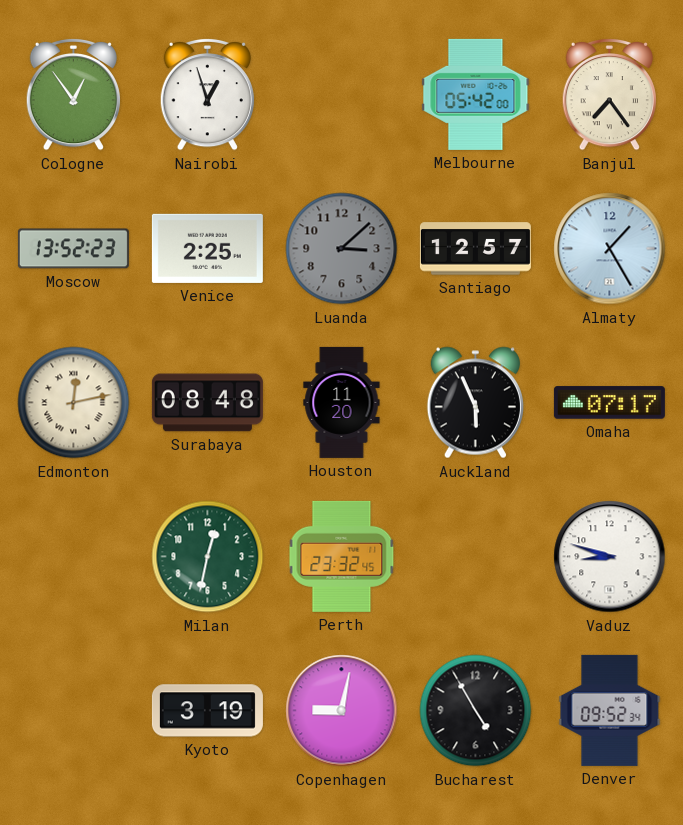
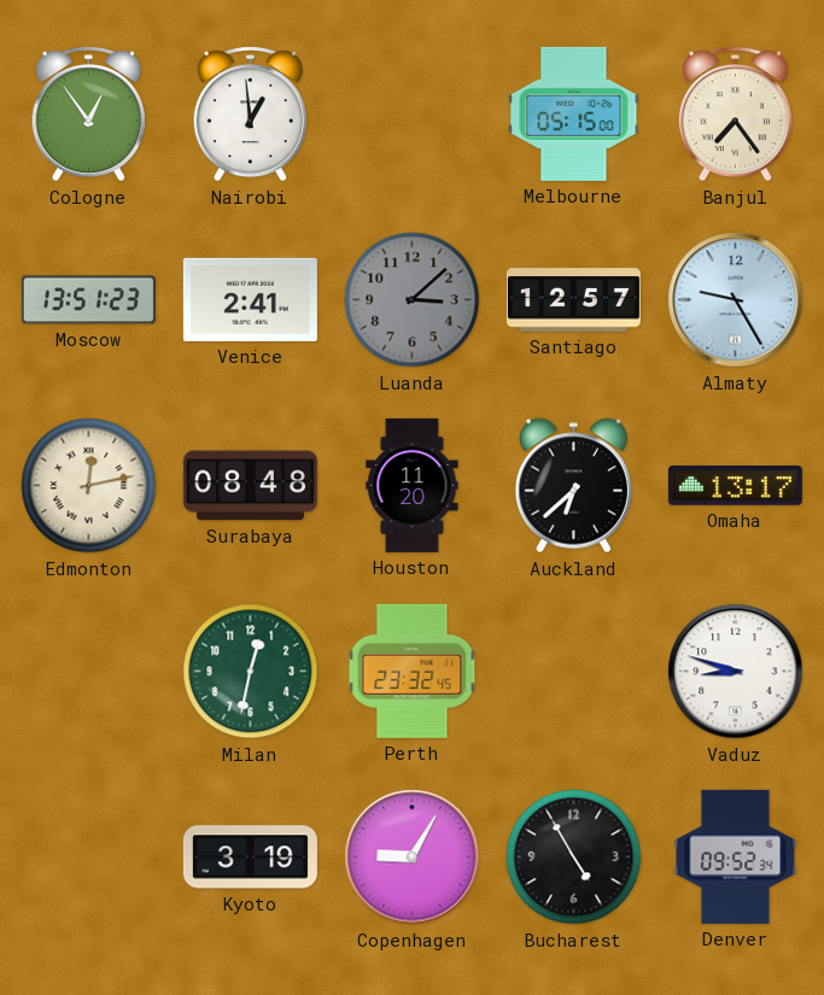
Nairobi: 12:57 -> 12:59 (250, 113)
Melbourne: 05:42 -> 05:15 (574, 113)
Moscow: 13:52 -> 13:51 (88, 300)
Venice: 2:25 -> 2:41 (250, 299)
Almaty: 1:25 -> 9:25 (736, 300)
Auckland: 5:56 -> 6:38 (573, 486)
Omaha: 07:17 -> 13:17 (735, 486)
Copenhagen: 9:02 -> 9:05 (413, 858)
